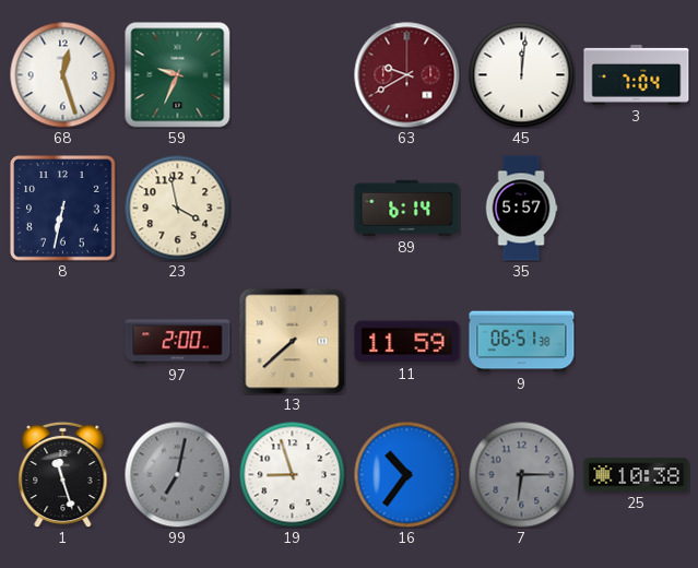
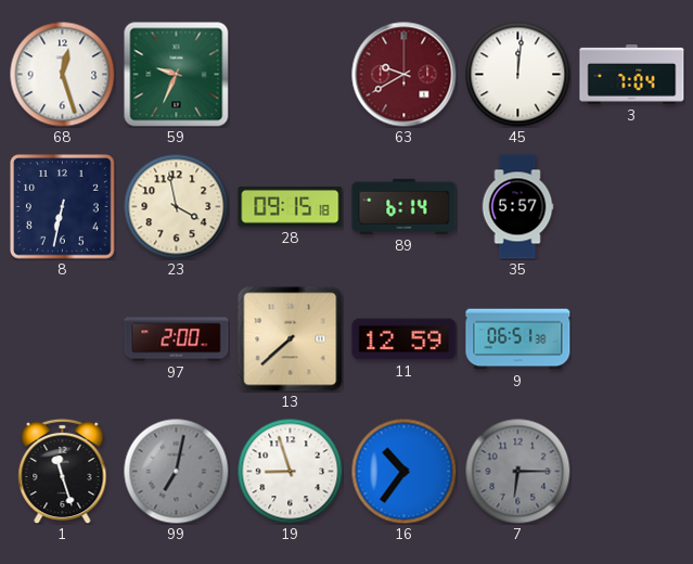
28: none -> 09:15 (291, 207)
11: 11:59 -> 12:59 (405, 339)
25: 10:38 -> none (637, 475)
